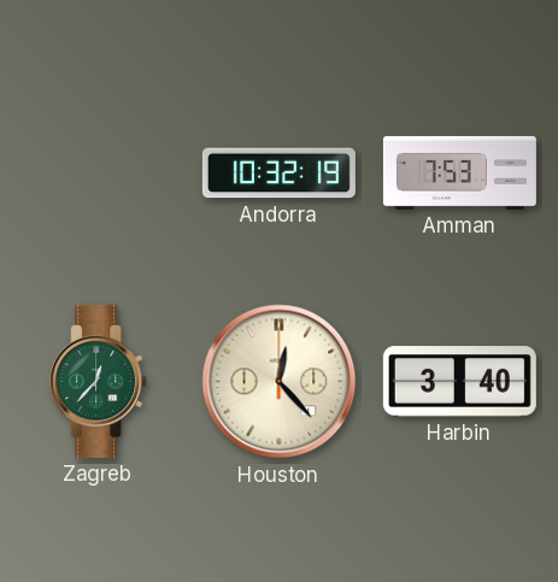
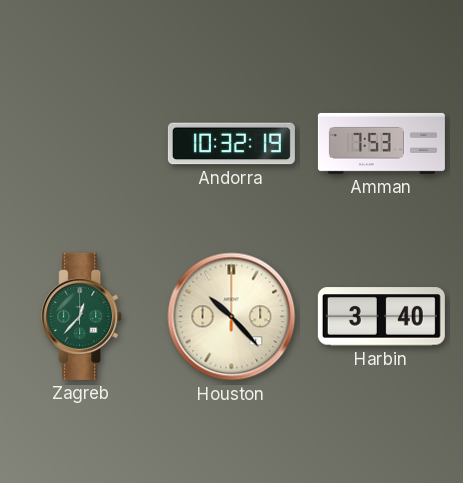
Houston: 12:23 -> 10:23 (232, 317)
